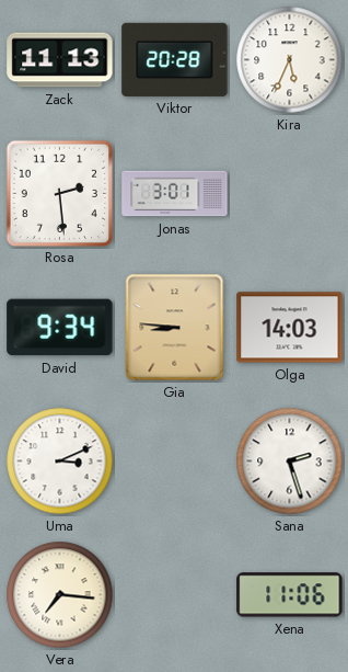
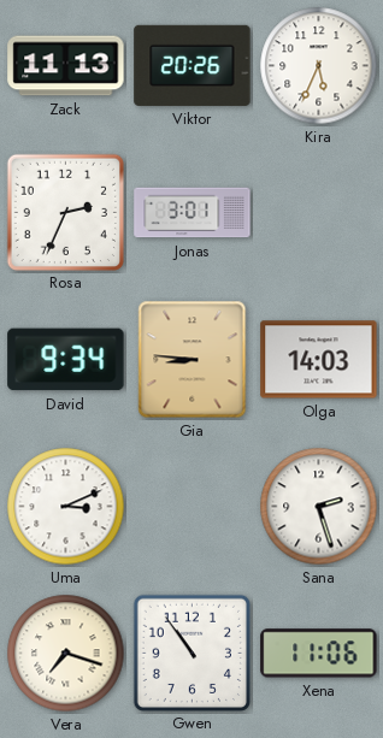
Viktor: 20:28 -> 20:26 (193, 65)
Rosa: 2:29 -> 2:34 (65, 212)
Vera: 7:16 -> 7:18 (66, 654)
Gwen: none -> 10:54 (191, 653)
